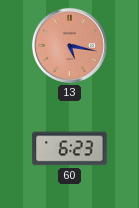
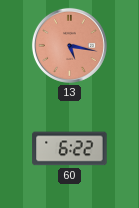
60: 6:23 -> 6:22 (70, 149)
